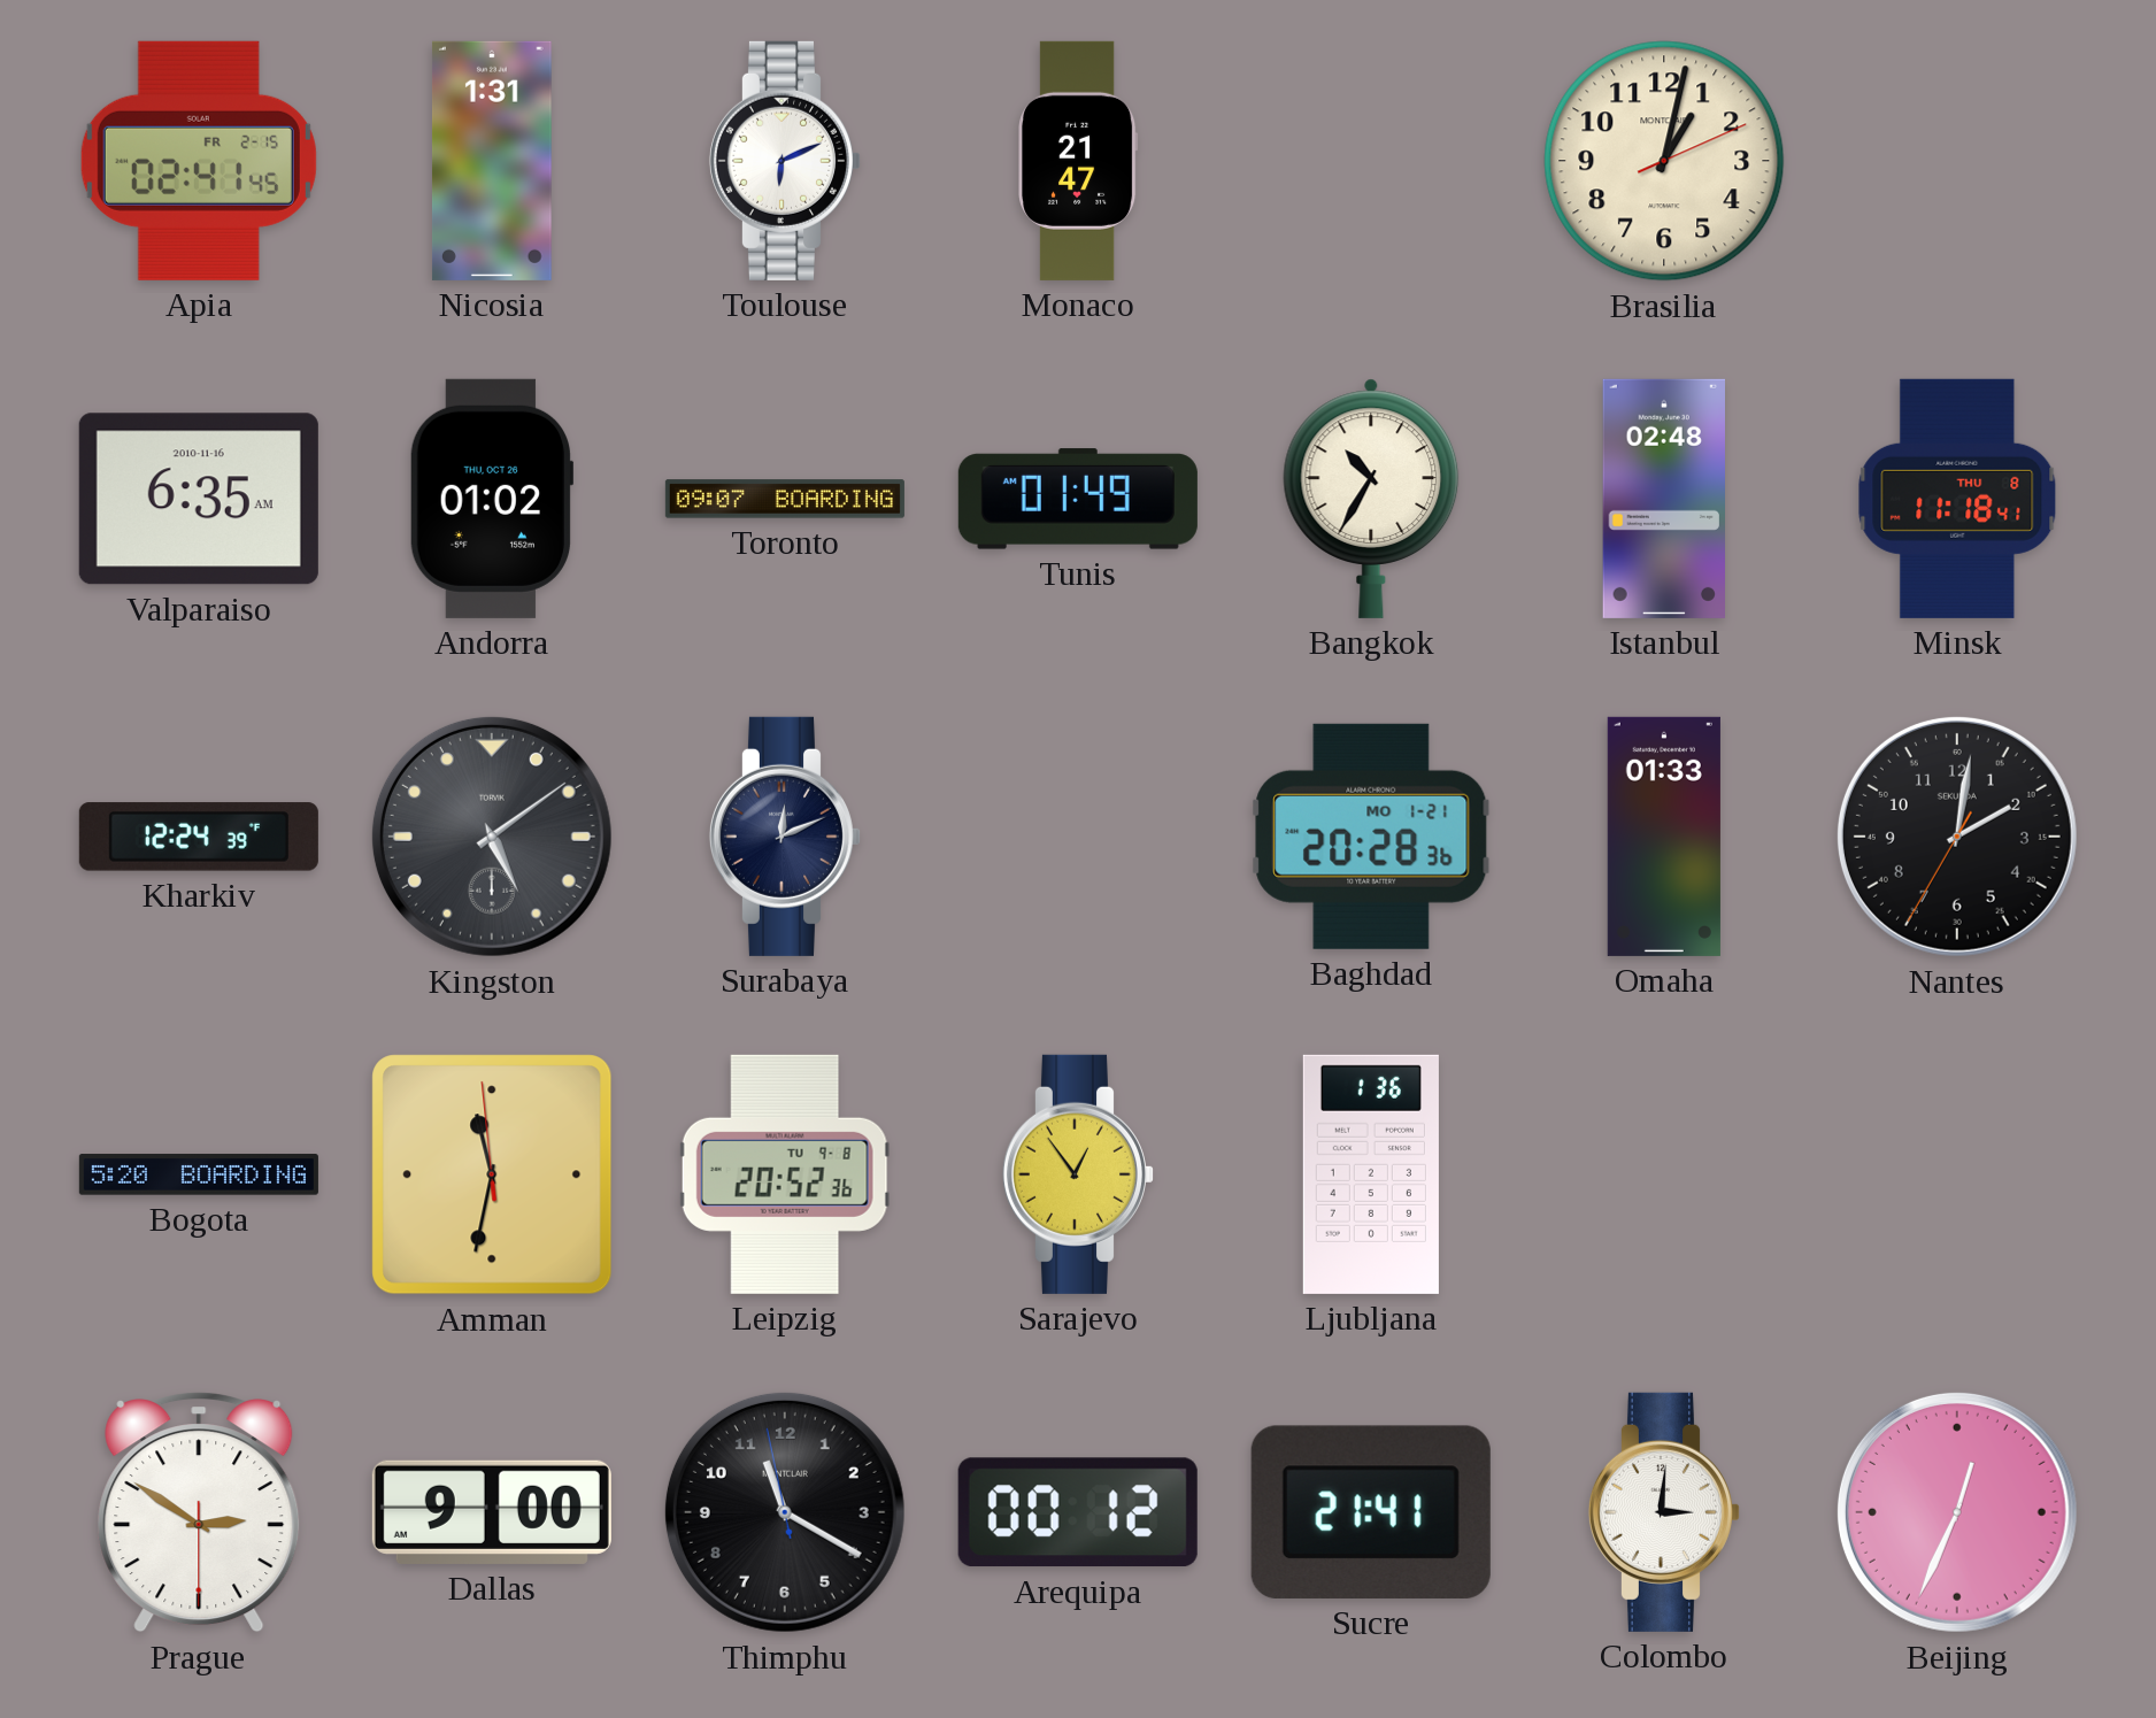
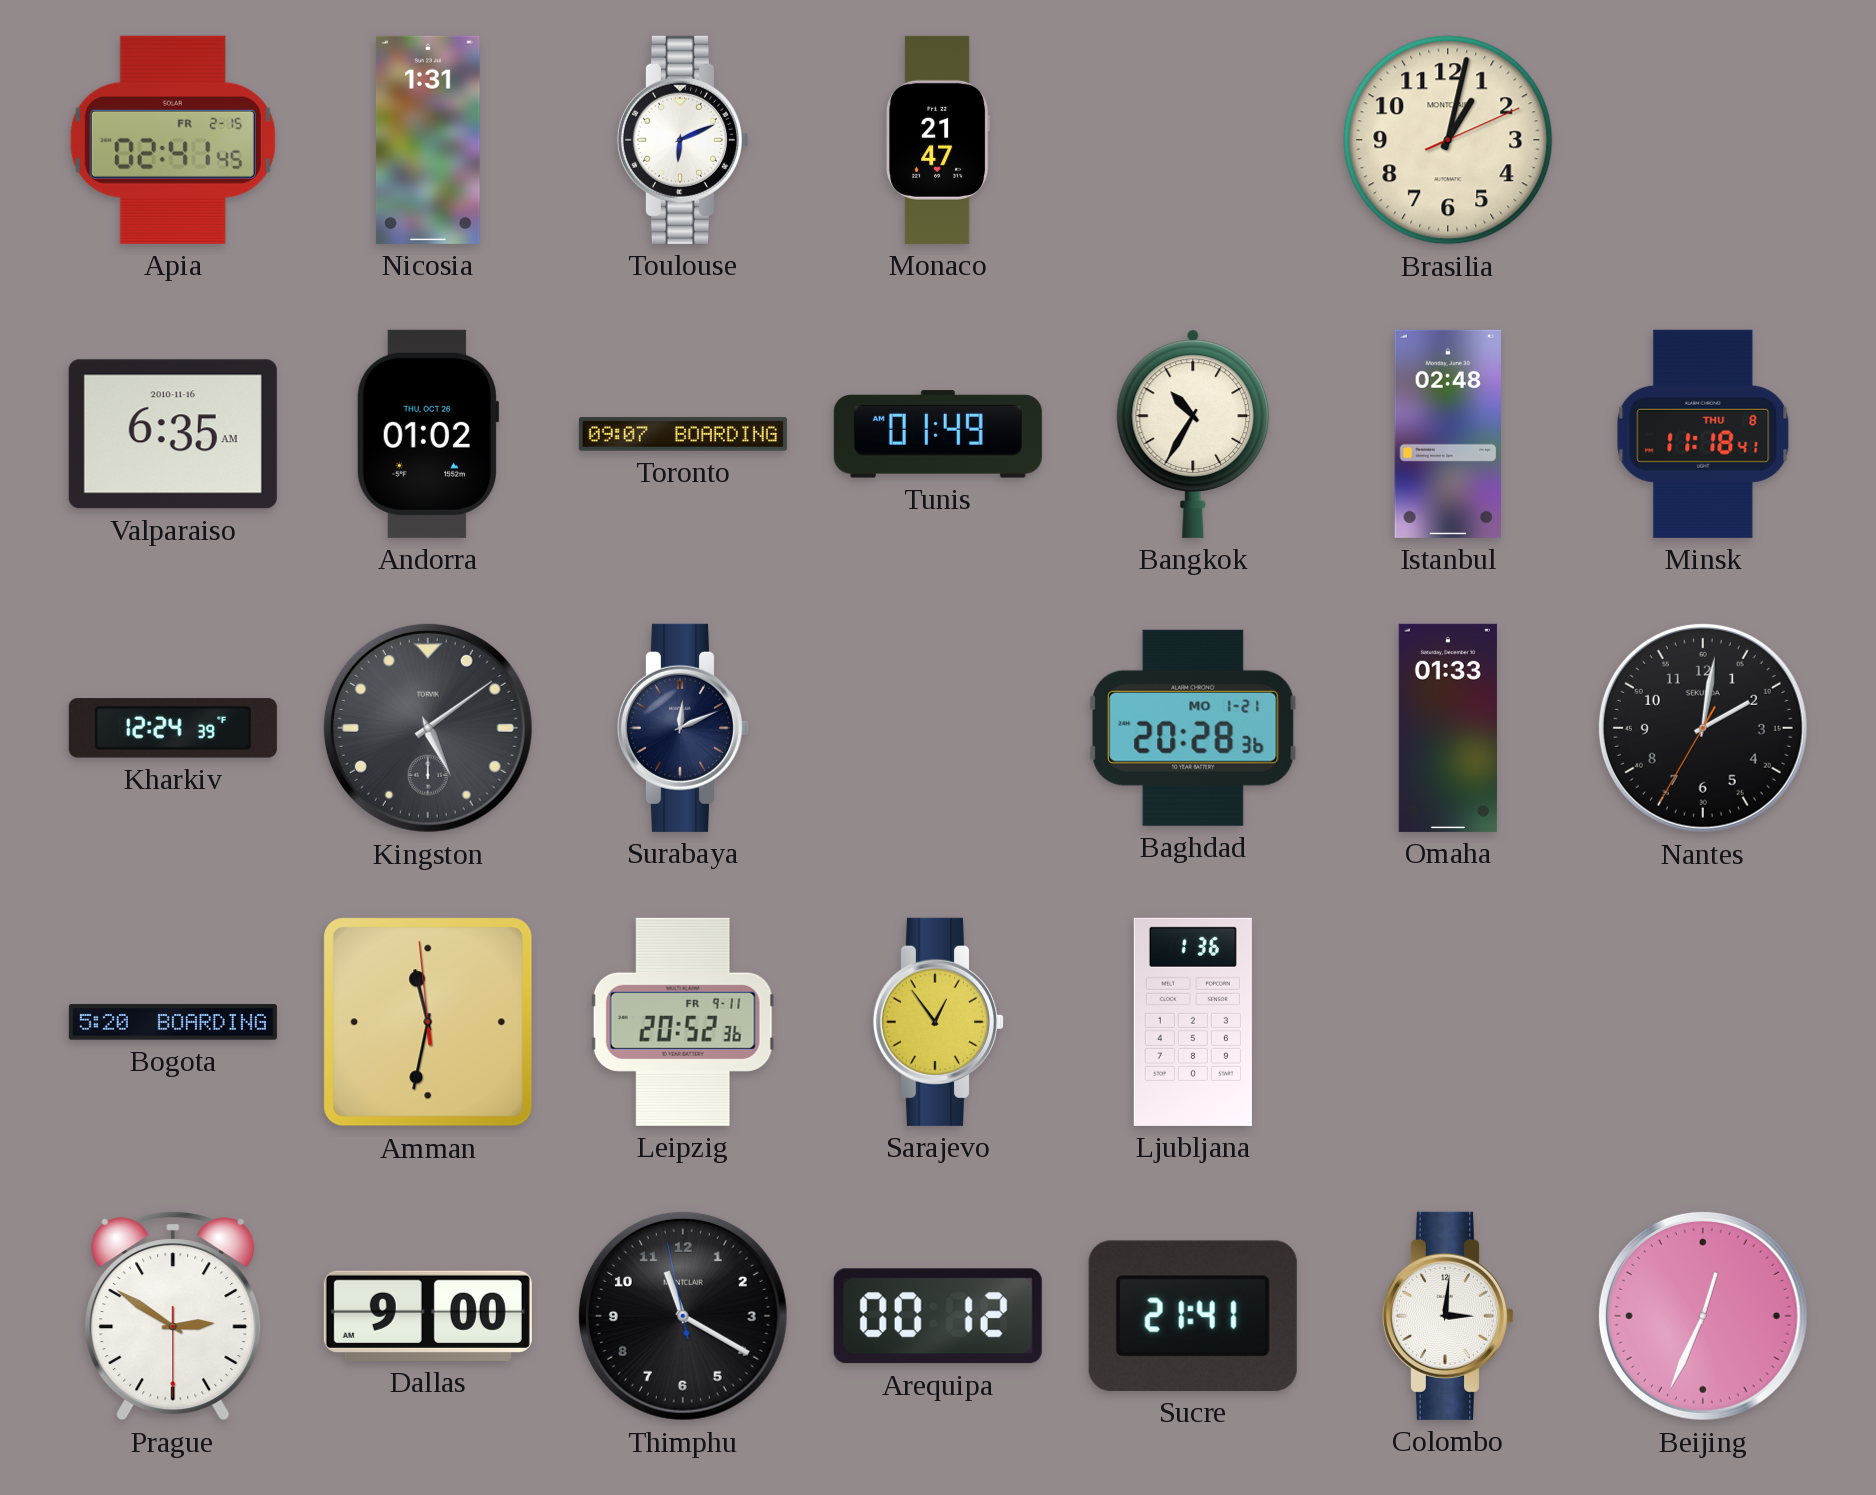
Leipzig date: TU 9-8 -> FR 9-11 (683, 1022)
